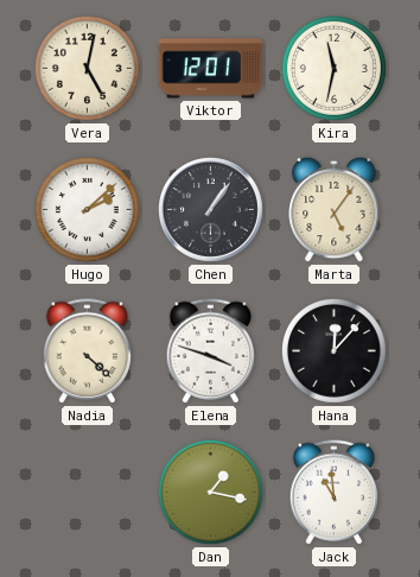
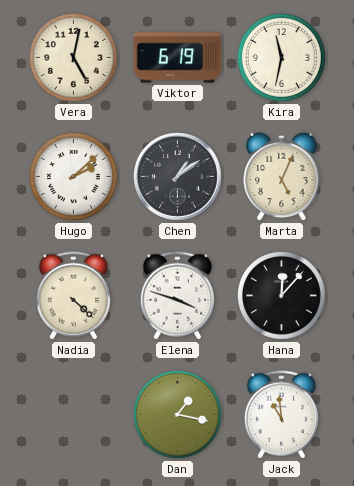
Viktor: 12:01 -> 6:19 (178, 58)
Chen: 1:06 -> 1:09 (178, 177)
Marta: 5:06 -> 5:04 (282, 176)
